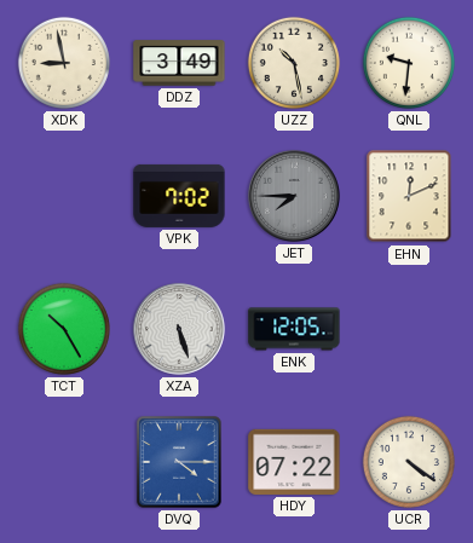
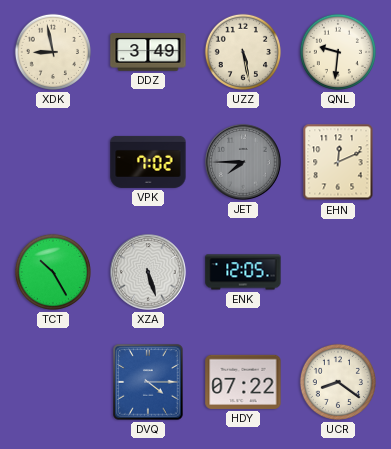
UZZ: 10:28 -> 5:28 (243, 52)
UCR: 4:21 -> 8:21 (338, 382)
